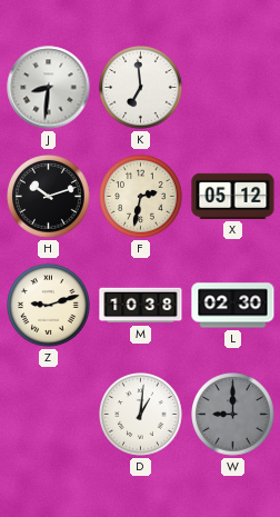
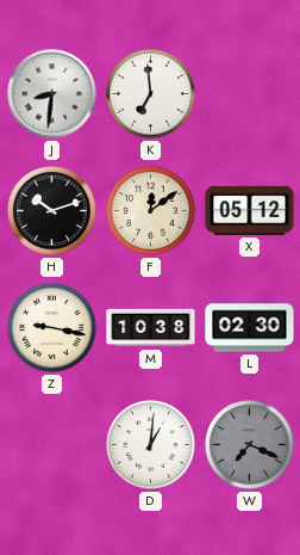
F: 2:32 -> 12:09 (151, 211)
Z: 9:12 -> 9:17 (52, 328)
W: 9:00 -> 7:19 (250, 445)
